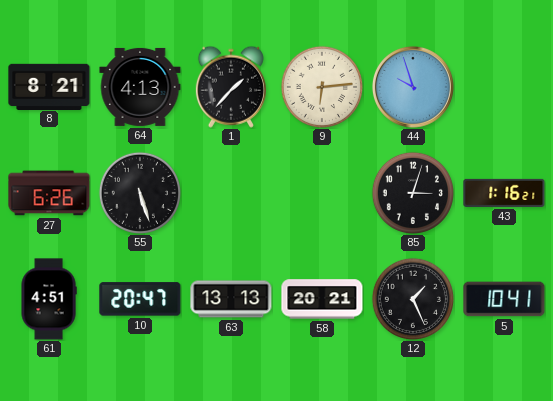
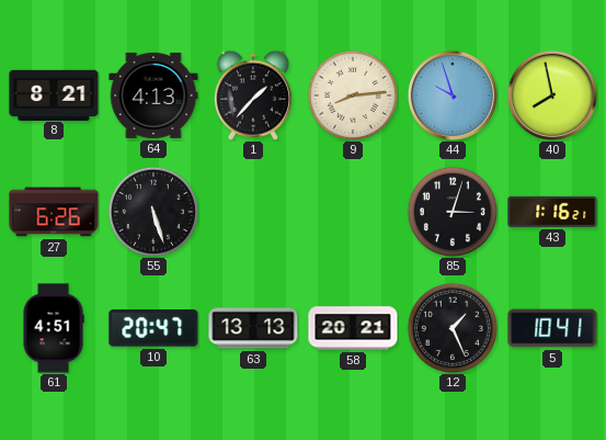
9: 6:14 -> 8:14 (353, 95)
40: none -> 7:58 (552, 95)
